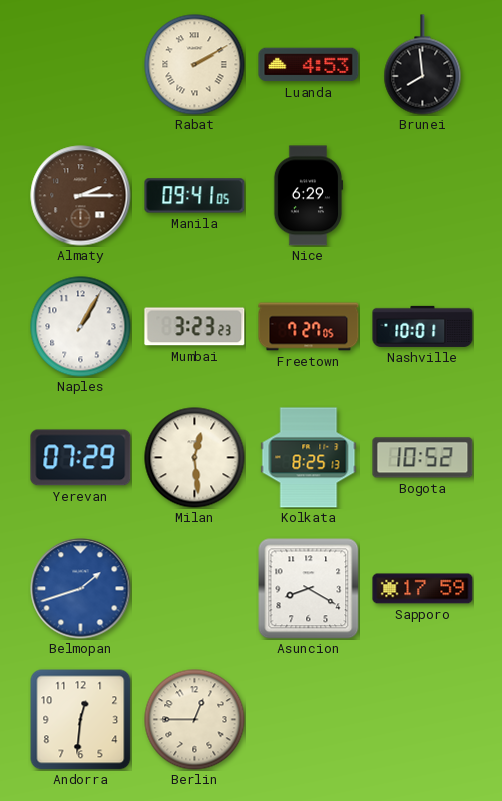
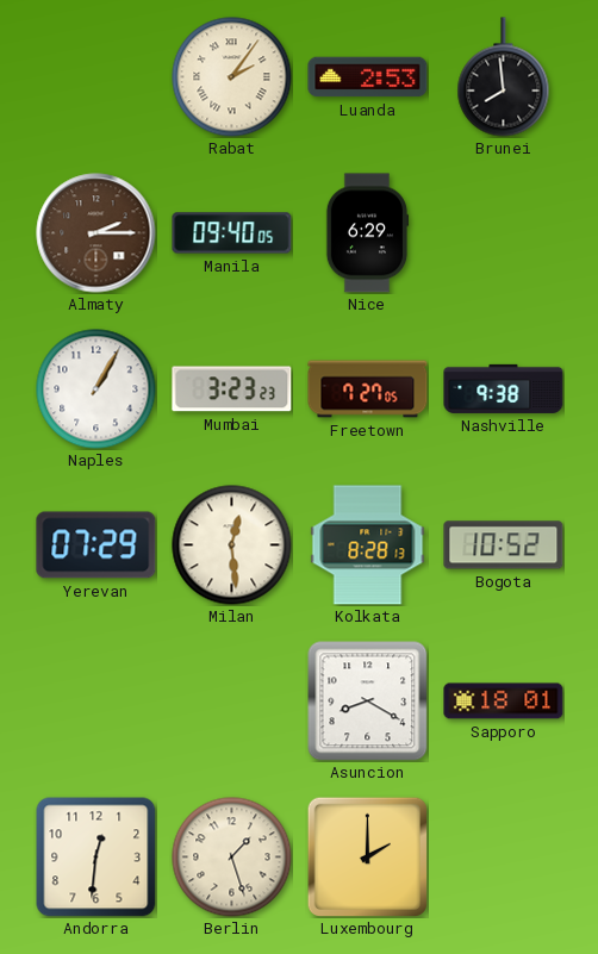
Rabat: 2:10 -> 2:06 (232, 77)
Luanda: 4:53 -> 2:53 (368, 77)
Manila: 09:41 -> 09:40 (232, 233)
Nashville: 10:01 -> 9:38 (504, 388)
Kolkata: 8:25 -> 8:28 (368, 545)
Belmopan: 1:42 -> none (81, 589)
Sapporo: 17:59 -> 18:01 (504, 702)
Berlin: 12:45 -> 1:27 (232, 858)
Luxembourg: none -> 2:00 (367, 856)
